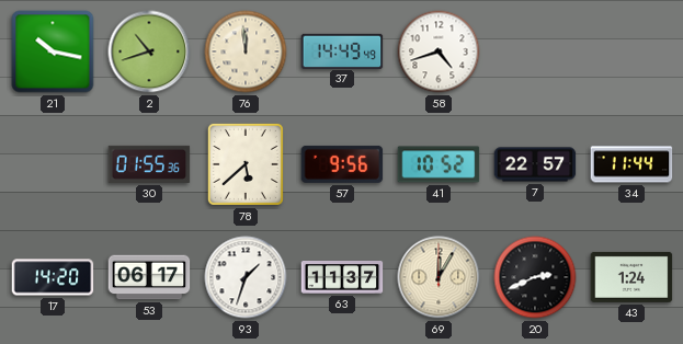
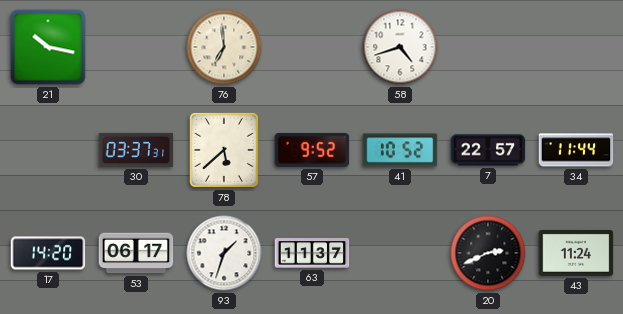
2: 10:42 -> none (149, 51)
76: 11:59 -> 6:59 (224, 47)
37: 14:49 -> none (342, 50)
30: 01:55 -> 03:37 (136, 150)
57: 9:56 -> 9:52 (312, 150)
69: 12:05 -> none (439, 277)
43: 1:24 -> 11:24 (576, 253)
